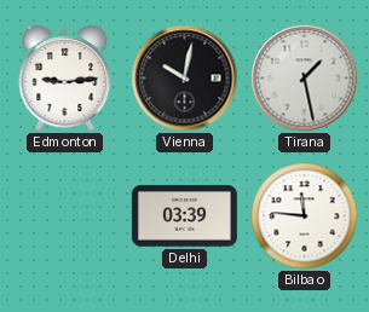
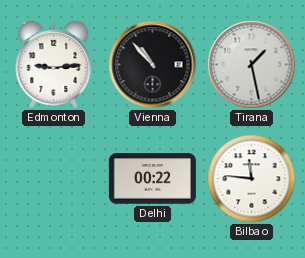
Vienna: 10:02 -> 10:53 (153, 65)
Delhi: 03:39 -> 00:22 (152, 179)
